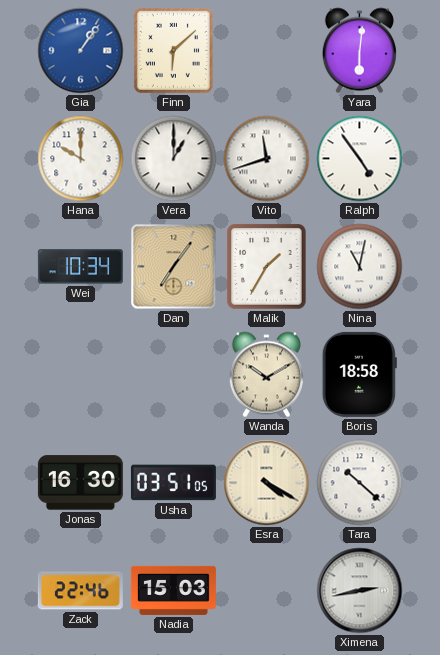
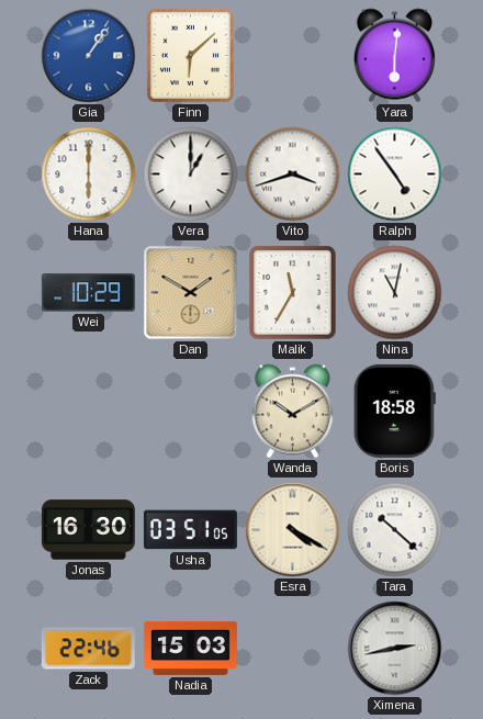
Hana: 10:00 -> 6:00 (89, 175)
Vito: 11:42 -> 3:42 (293, 175)
Wei: 10:34 -> 10:29 (88, 293)
Dan: 7:06 -> 1:50 (191, 293)
Malik: 1:35 -> 11:35 (293, 293)
